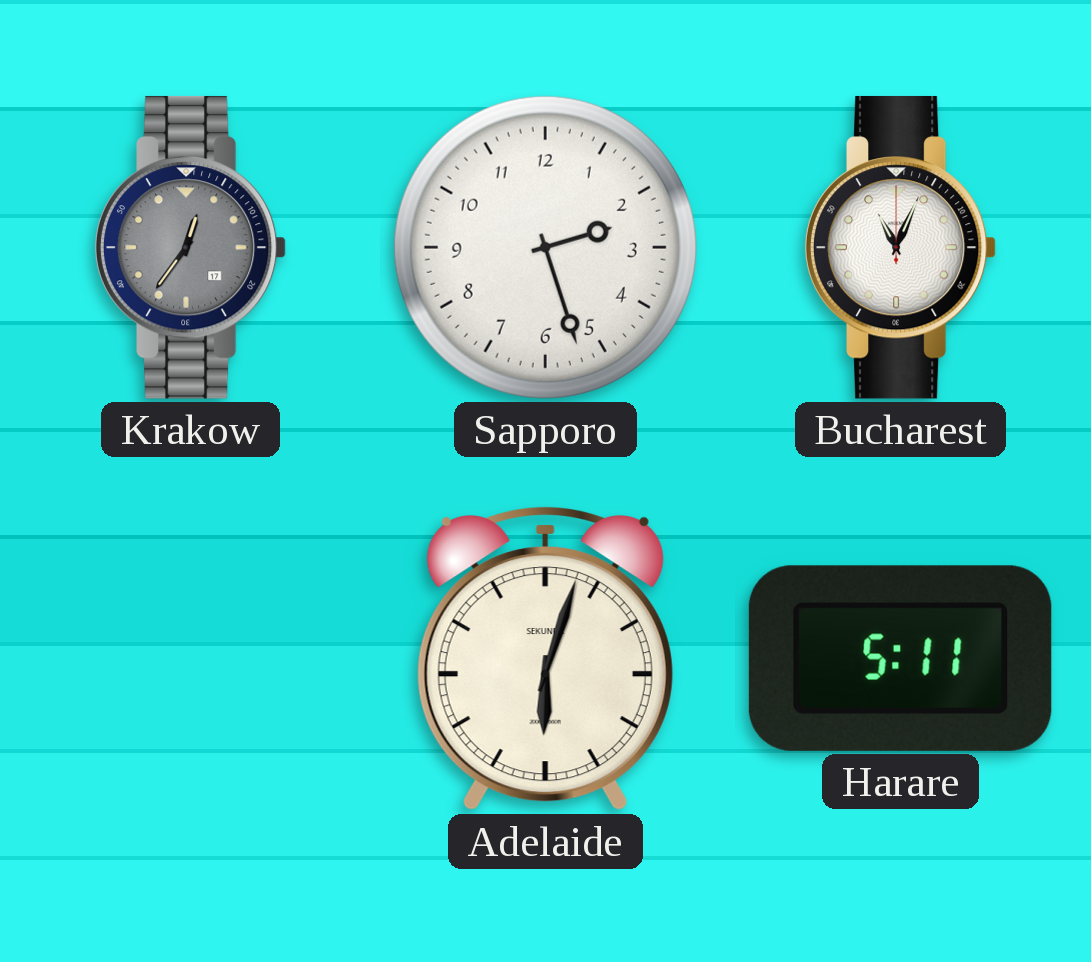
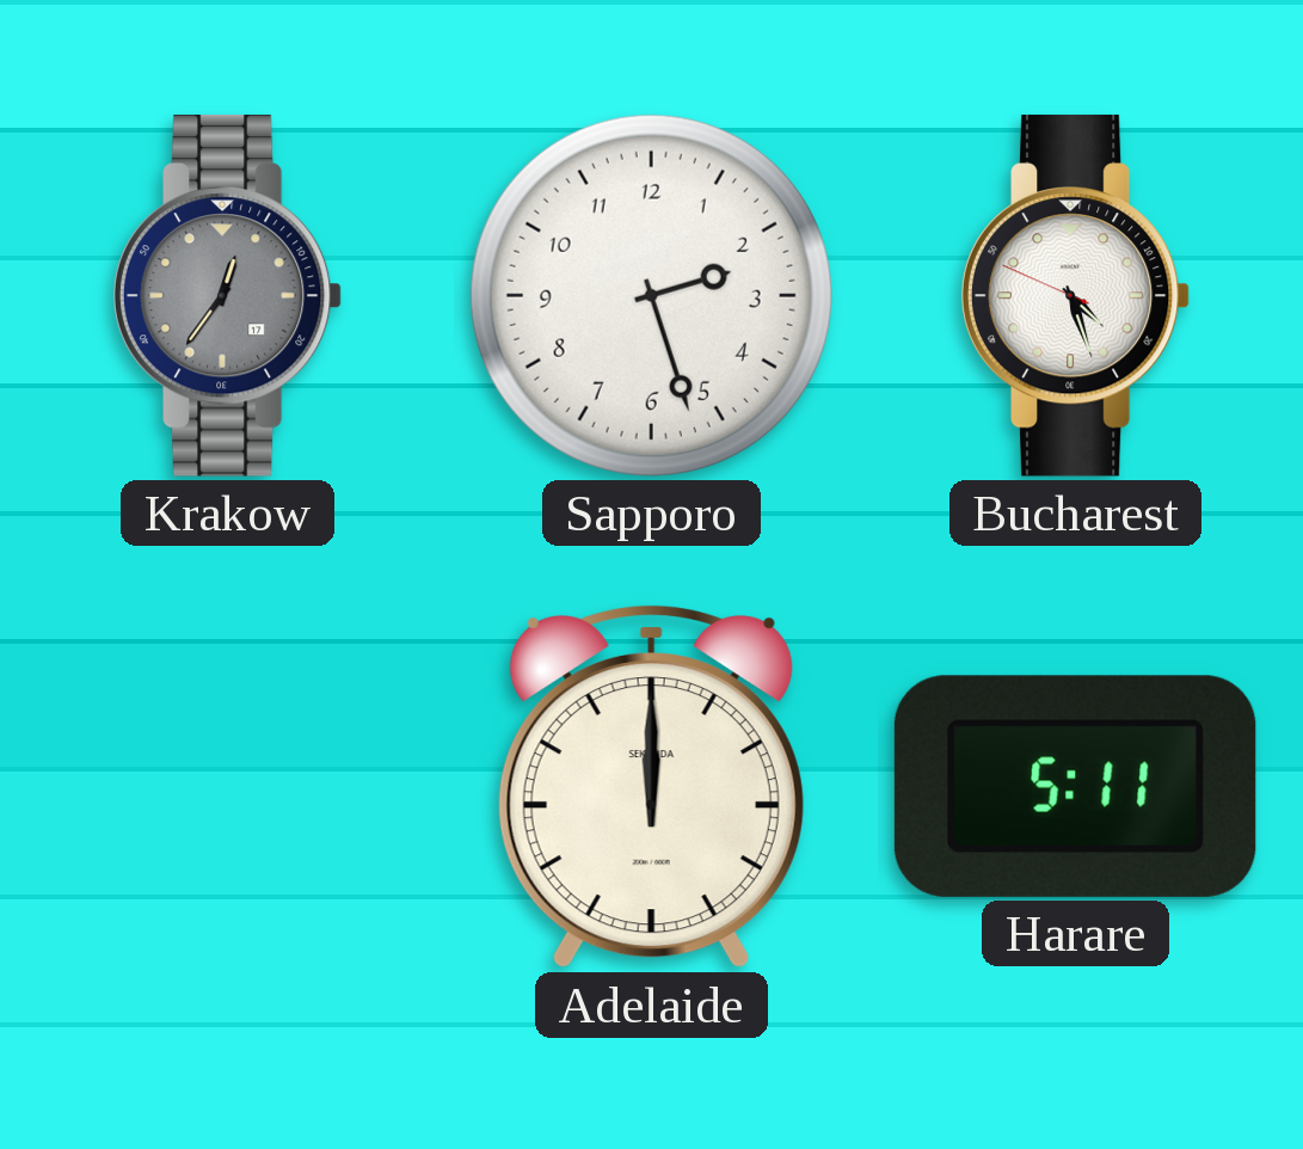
Bucharest: 11:04 -> 4:26 (1076, 295)
Adelaide: 6:03 -> 12:00 (651, 787)
